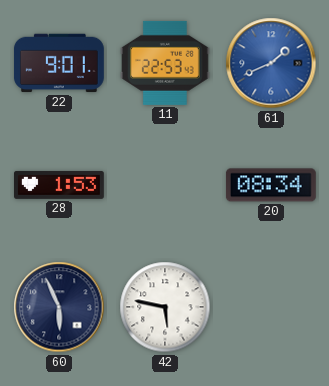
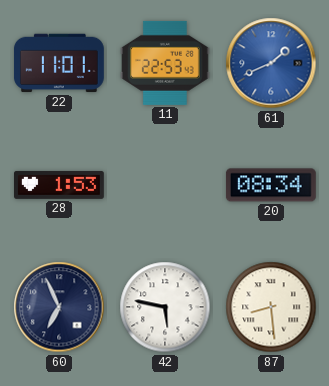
22: 9:01 -> 11:01 (59, 63)
60: 5:56 -> 6:56 (59, 307)
87: none -> 8:29 (271, 307)
